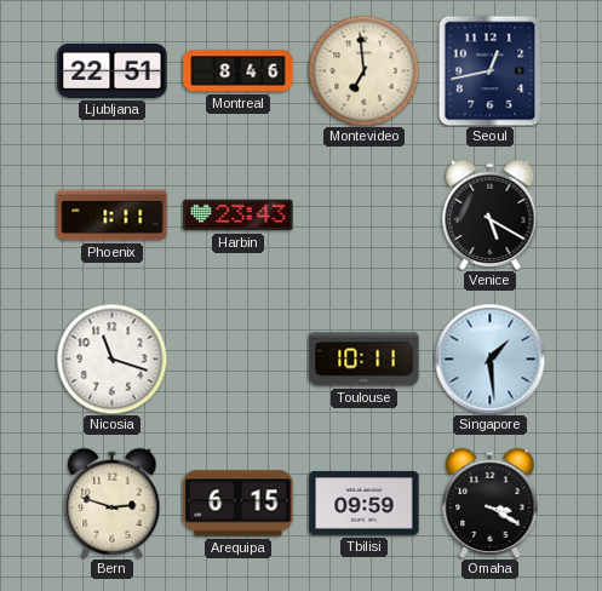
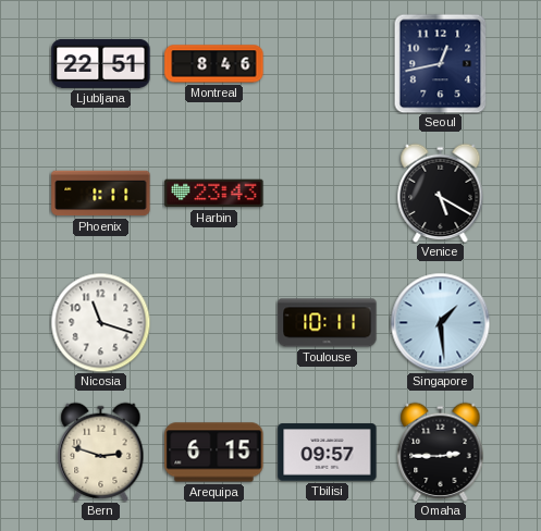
Montevideo: 6:59 -> none (363, 70)
Tbilisi: 09:59 -> 09:57 (328, 453)
Omaha: 3:20 -> 2:45 (441, 452)
